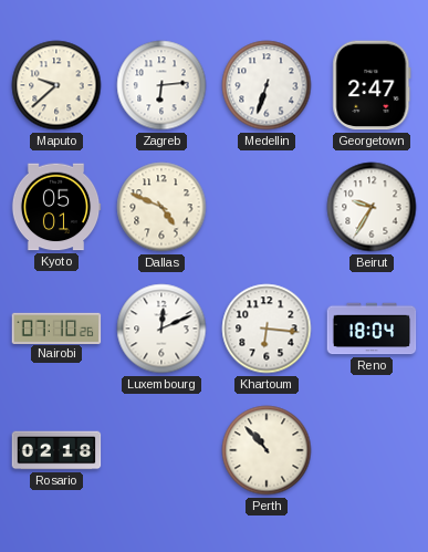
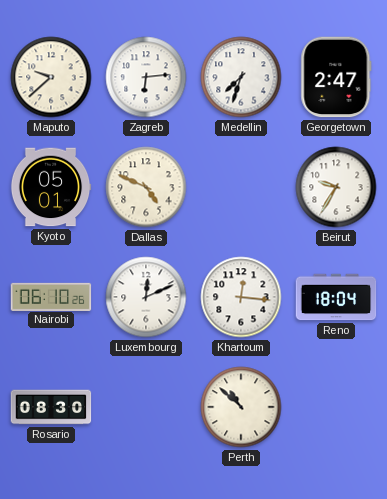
Medellin: 6:33 -> 7:33 (241, 77)
Nairobi: 07:10 -> 06:10 (51, 296)
Khartoum: 6:16 -> 12:16 (241, 297)
Rosario: 02:18 -> 08:30 (51, 407)
Perth: 10:53 -> 10:52 (241, 407)
